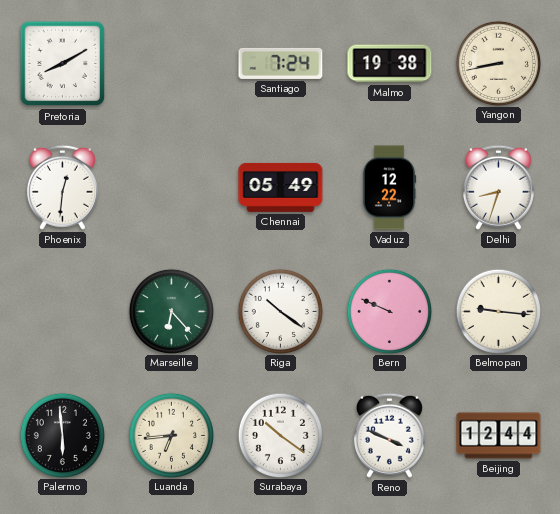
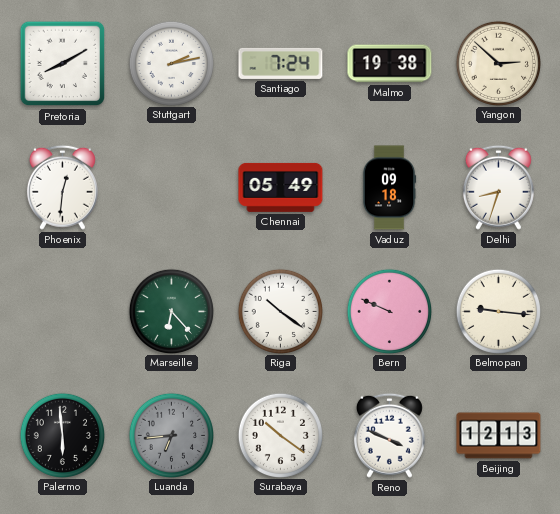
Stuttgart: none -> 2:13 (171, 63)
Yangon: 8:43 -> 2:52 (498, 63)
Vaduz: 12:22 -> 09:18 (389, 188)
Luanda dial: cream -> grey (171, 435)
Beijing: 12:44 -> 12:13 (499, 436)
